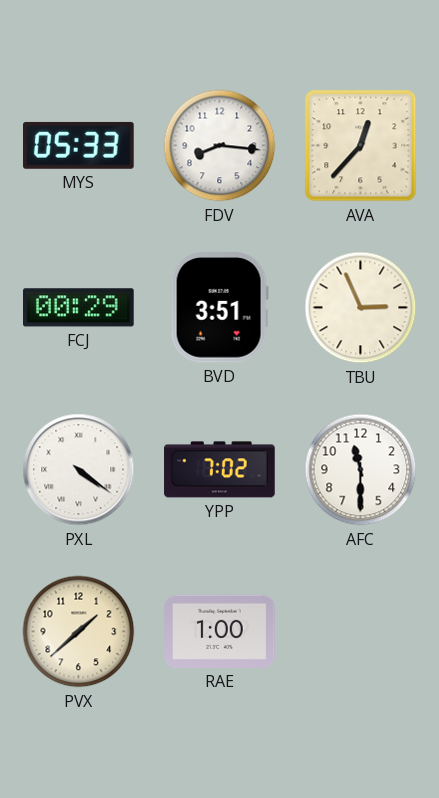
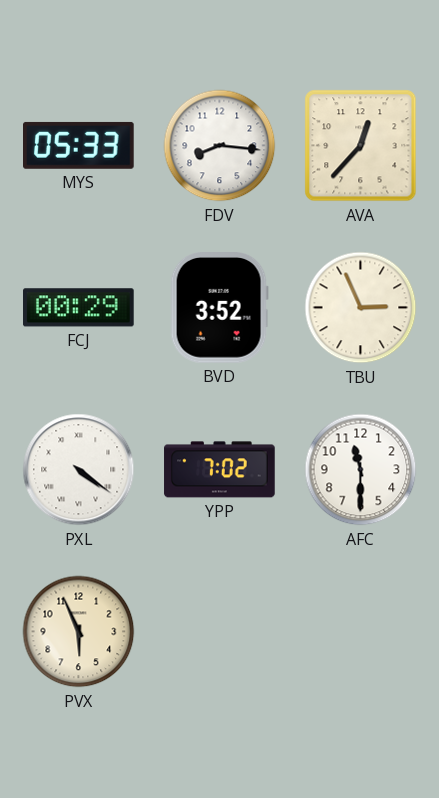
BVD: 3:51 -> 3:52 (219, 308)
PVX: 1:38 -> 5:56 (79, 632)
RAE: 1:00 -> none (220, 631)
